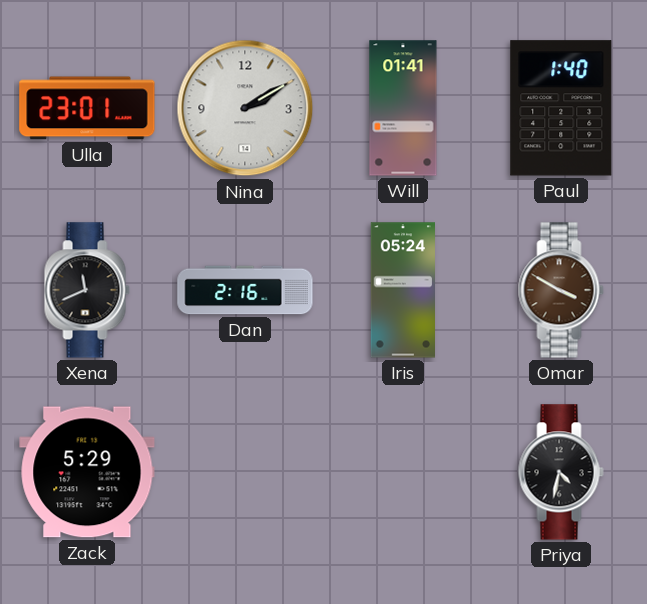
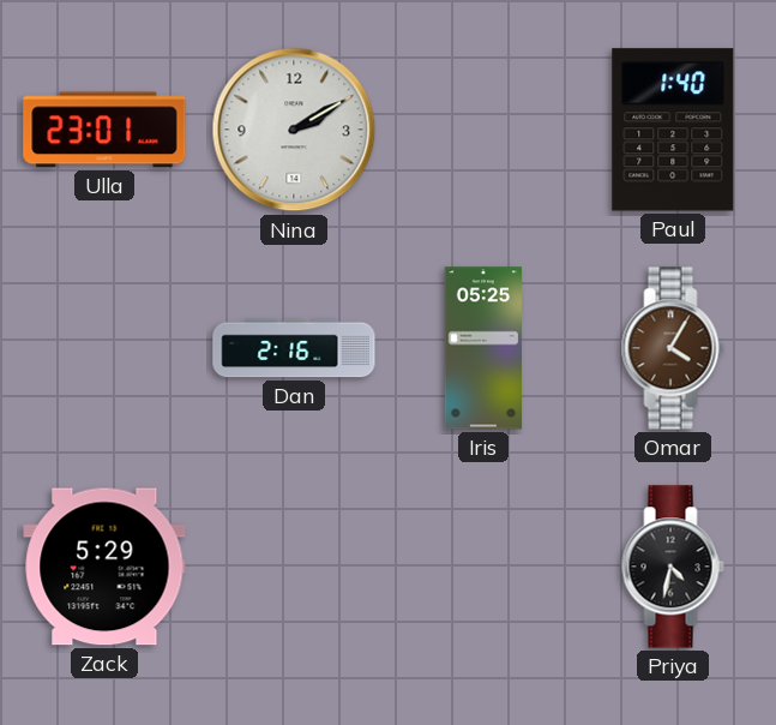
Will: 01:41 -> none (403, 108)
Xena: 11:41 -> none (87, 290)
Iris: 05:24 -> 05:25 (482, 348)
Omar: 3:50 -> 4:05 (673, 348)
